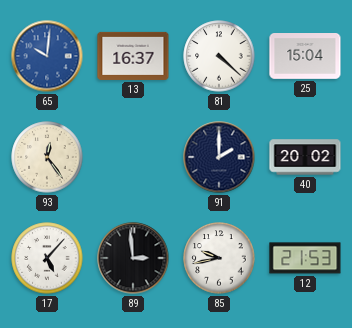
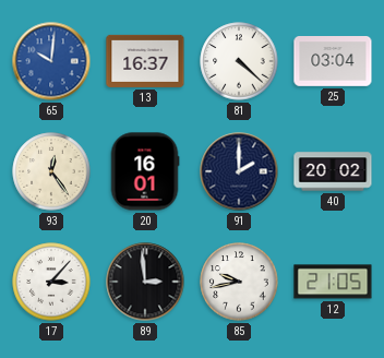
25: 15:04 -> 03:04 (333, 62)
20: none -> 16:01 (145, 171)
17: 5:07 -> 3:07 (51, 282)
12: 21:53 -> 21:05 (333, 282)
